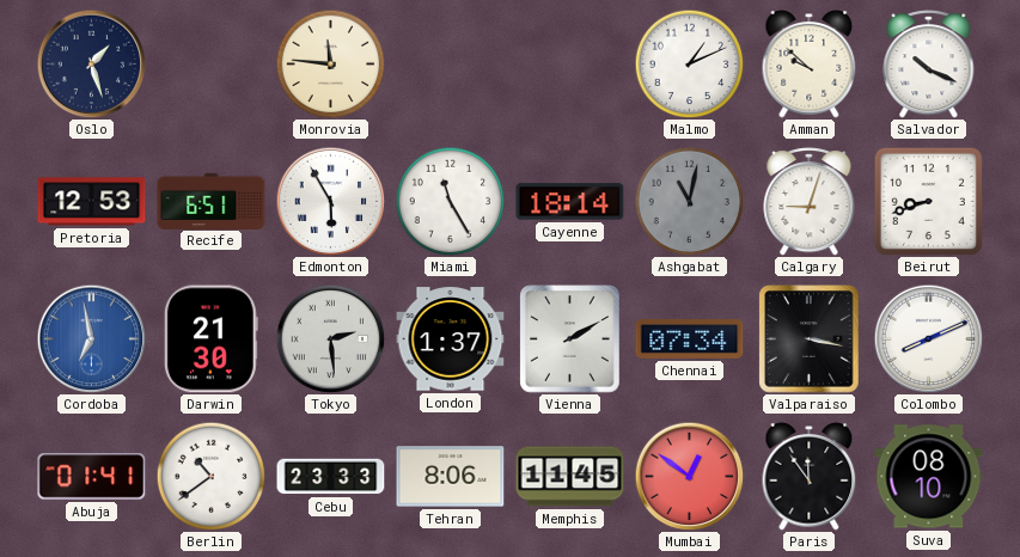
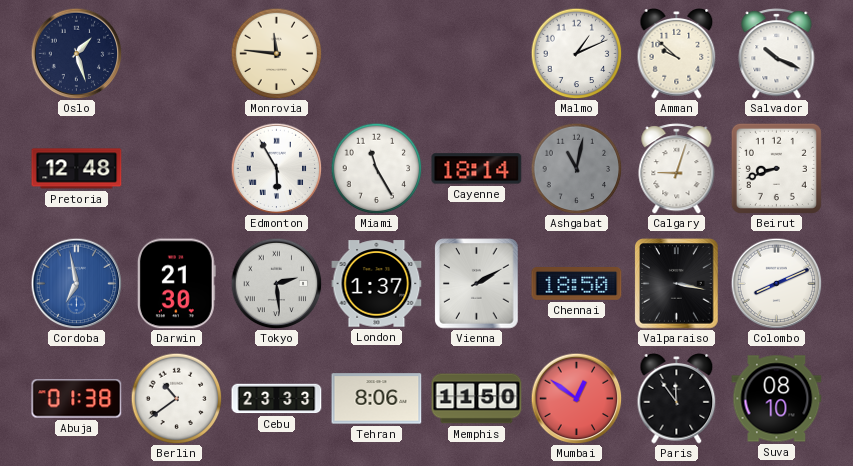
Pretoria: 12:53 -> 12:48 (77, 169)
Recife: 6:51 -> none (212, 201)
Chennai: 07:34 -> 18:50 (577, 284)
Abuja: 01:41 -> 01:38 (77, 399)
Memphis: 11:45 -> 11:50 (477, 399)
